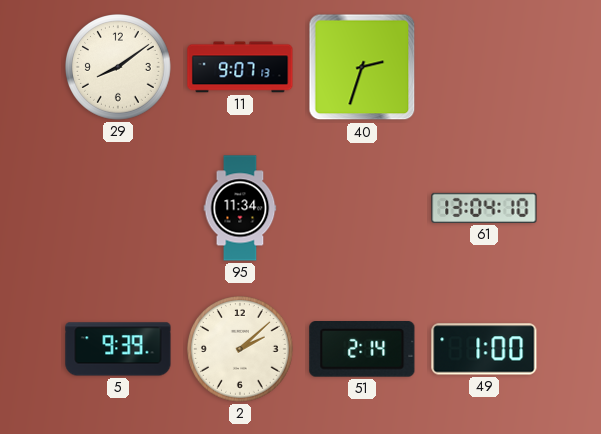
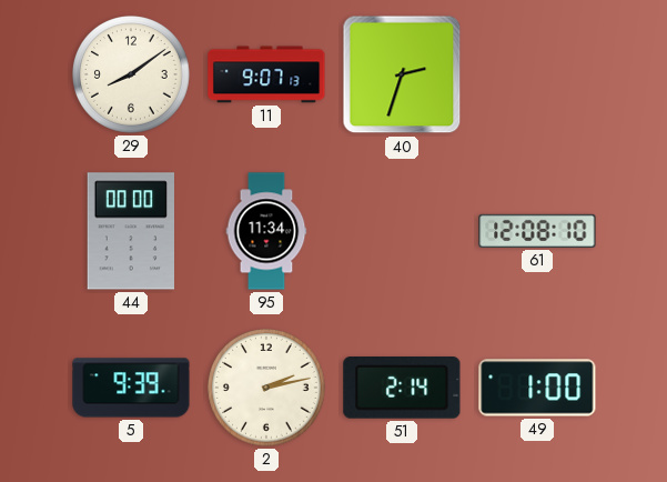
44: none -> 00:00 (130, 231)
61: 13:04 -> 12:08 (537, 231)
2: 2:08 -> 2:13 (267, 389)
